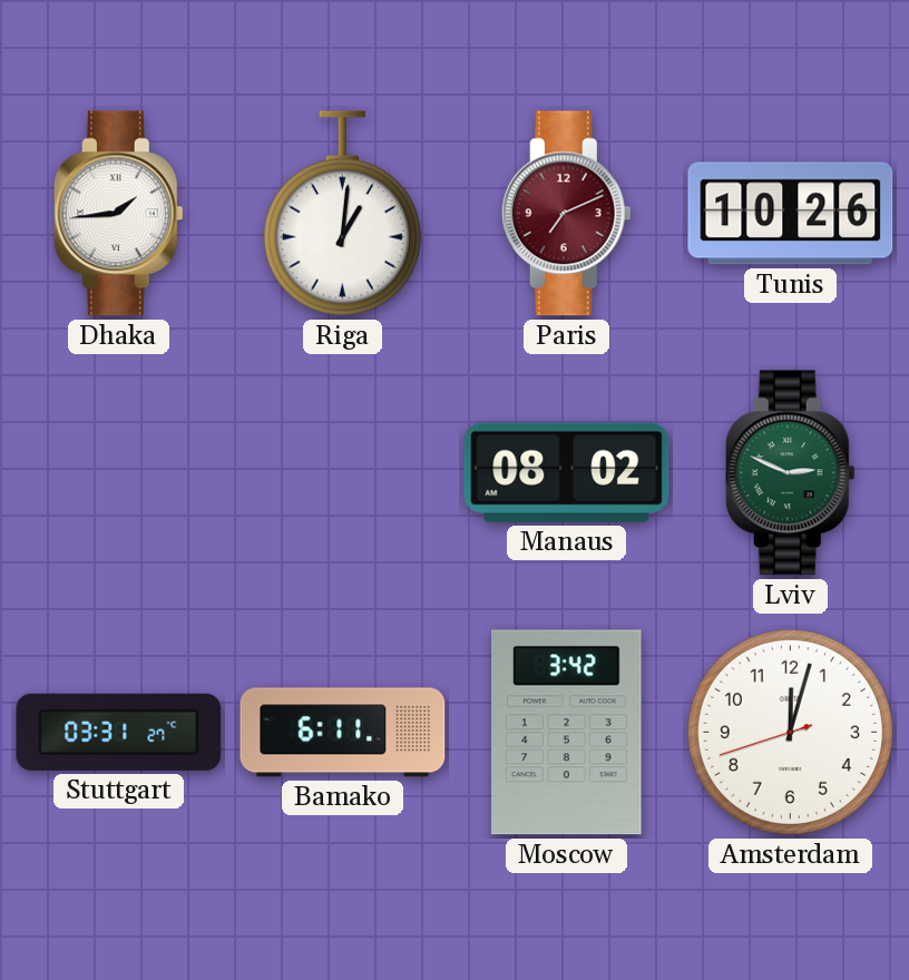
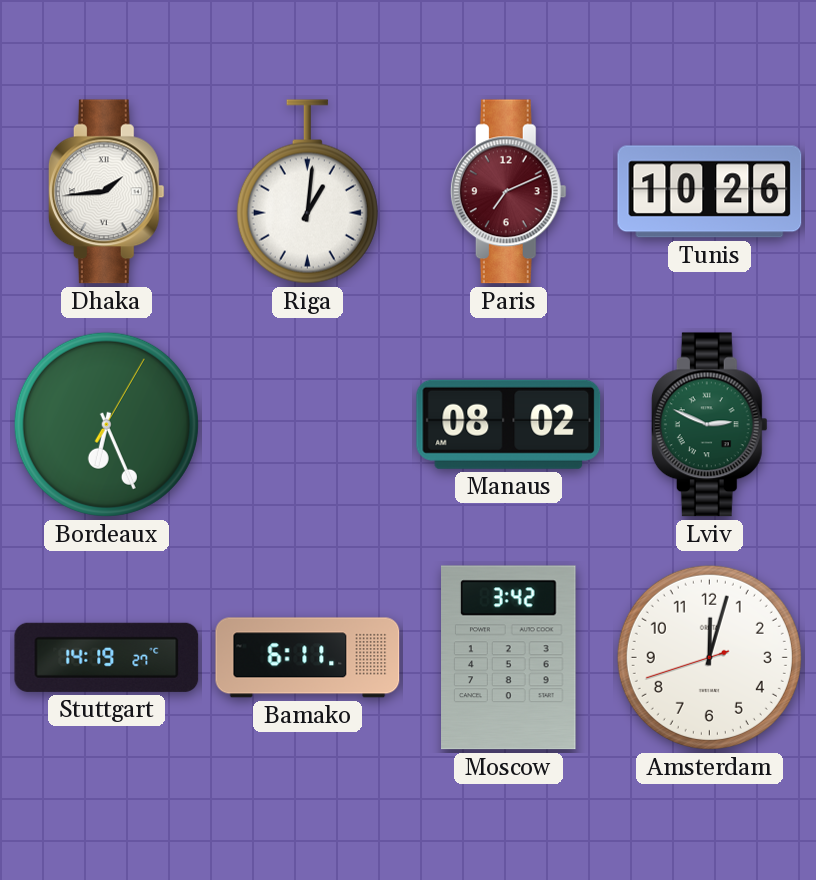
Bordeaux: none -> 6:26 (106, 424)
Stuttgart: 03:31 -> 14:19 (107, 657)
